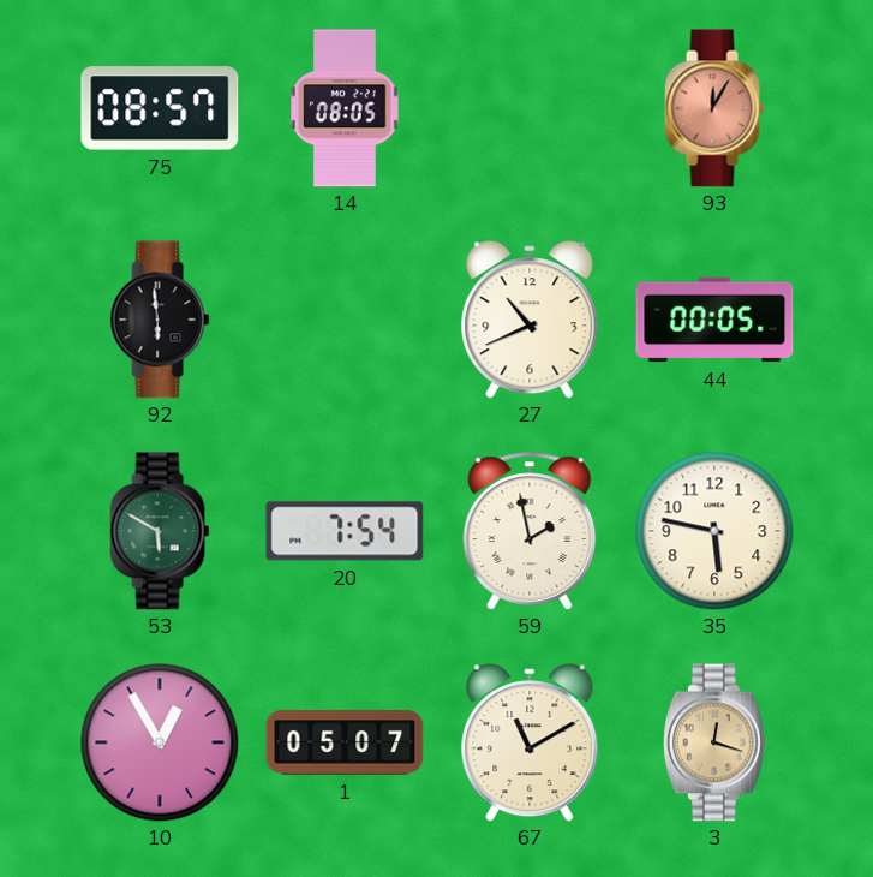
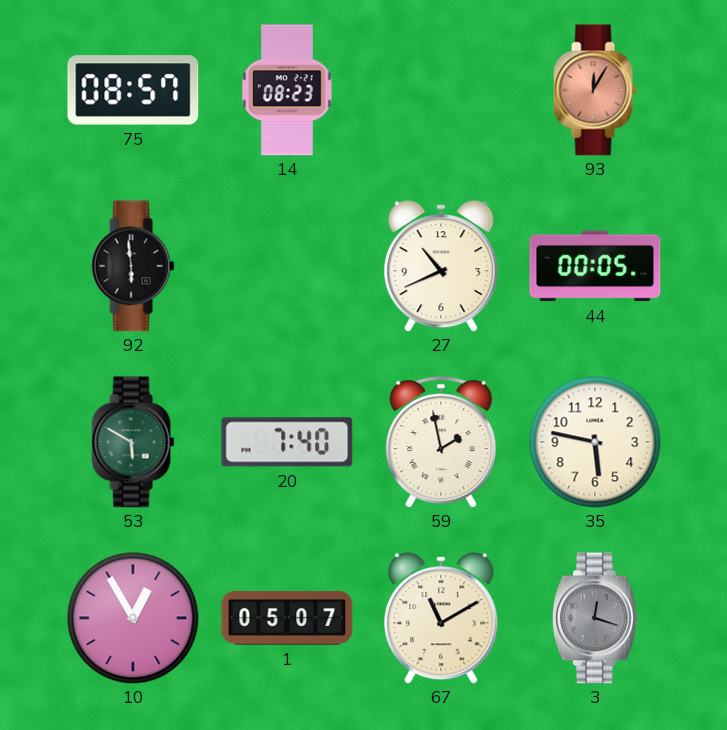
14: 08:05 -> 08:23 (288, 90)
20: 7:54 -> 7:40 (287, 442)
3 dial: champagne -> grey (595, 618)
